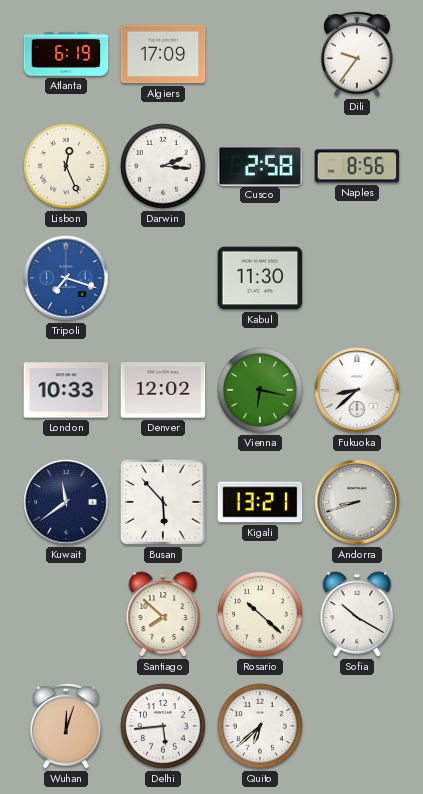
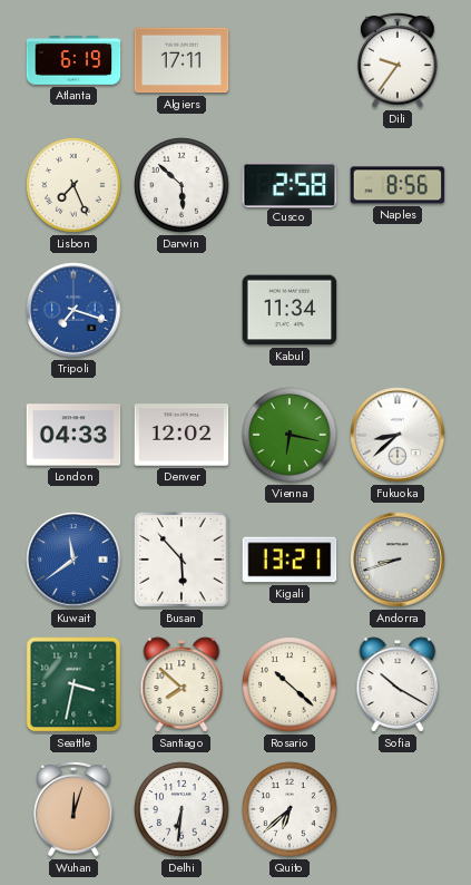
Algiers: 17:09 -> 17:11 (181, 60)
Lisbon: 12:26 -> 7:26 (73, 185)
Darwin: 2:16 -> 5:52 (181, 185)
Kabul: 11:30 -> 11:34 (290, 310)
London: 10:33 -> 04:33 (73, 435)
Kuwait dial: navy -> blue (73, 560)
Seattle: none -> 3:32 (73, 684)
Delhi: 5:44 -> 6:31 (181, 809)
